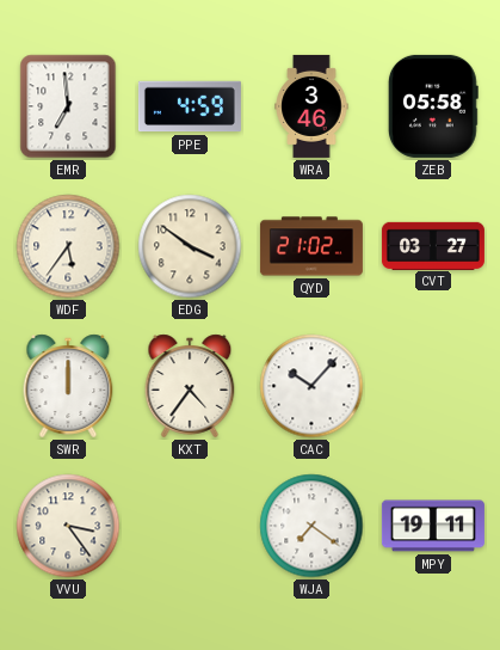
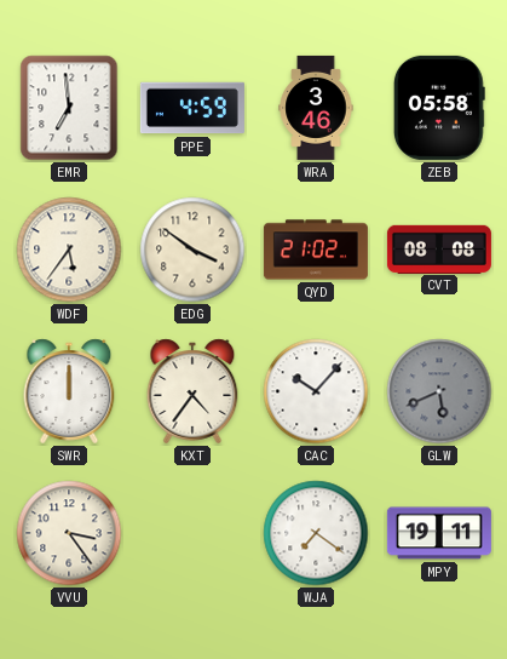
CVT: 03:27 -> 08:08 (439, 248)
GLW: none -> 5:41 (439, 391)
